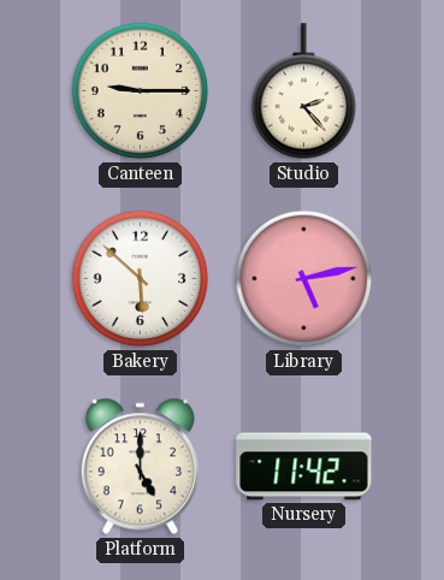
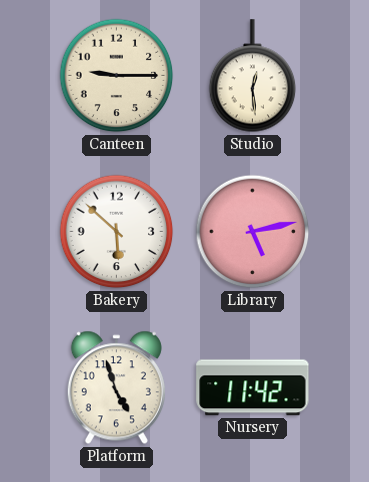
Studio: 2:23 -> 12:29 (253, 76)
Platform: 5:00 -> 4:57 (116, 388)
